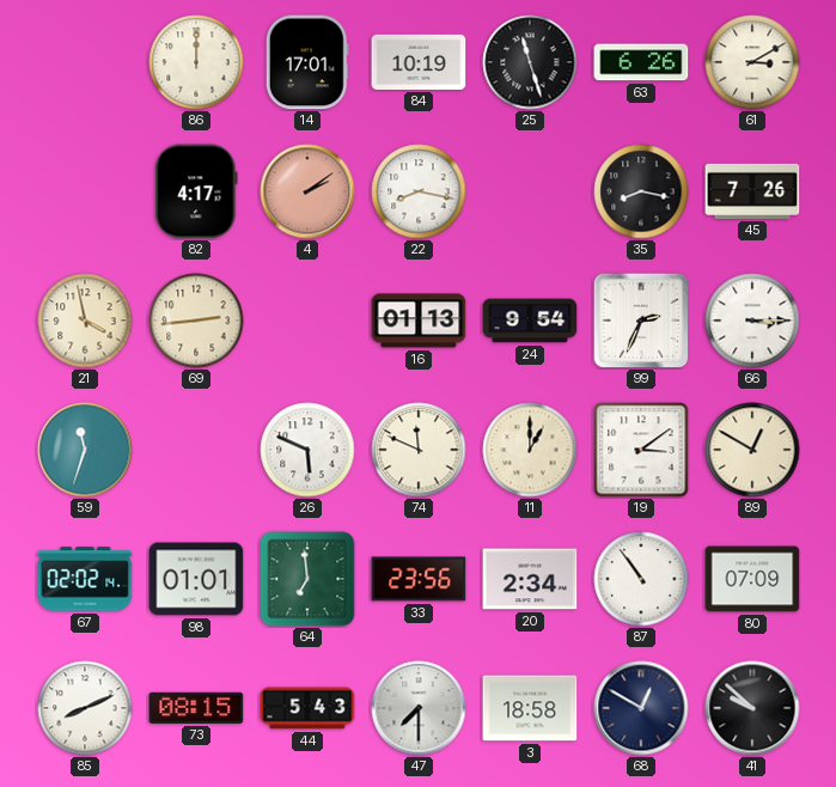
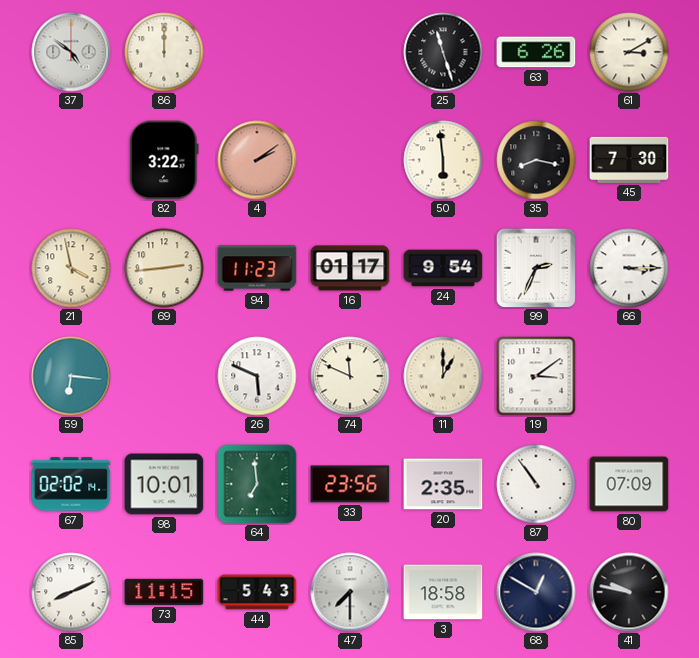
37: none -> 4:51 (71, 52)
14: 17:01 -> none (307, 62)
84: 10:19 -> none (419, 62)
82: 4:17 -> 3:22 (164, 160)
22: 8:17 -> none (419, 191)
50: none -> 5:59 (443, 160)
45: 7:26 -> 7:30 (629, 160)
94: none -> 11:23 (257, 268)
16: 01:13 -> 01:17 (350, 268)
59: 11:33 -> 6:16 (71, 376)
89: 12:50 -> none (752, 450)
98: 01:01 -> 10:01 (164, 484)
20: 2:34 -> 2:35 (443, 484)
73: 08:15 -> 11:15 (164, 592)
41: 9:52 -> 9:47 (629, 592)
